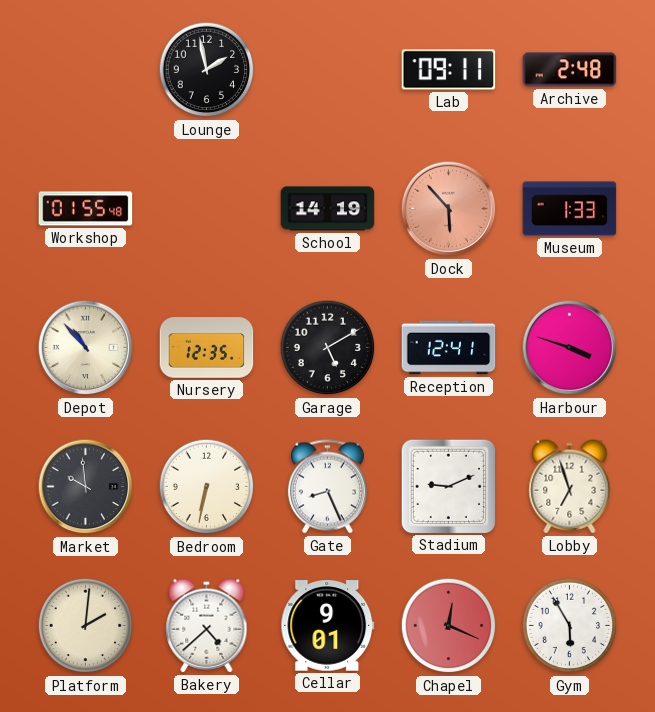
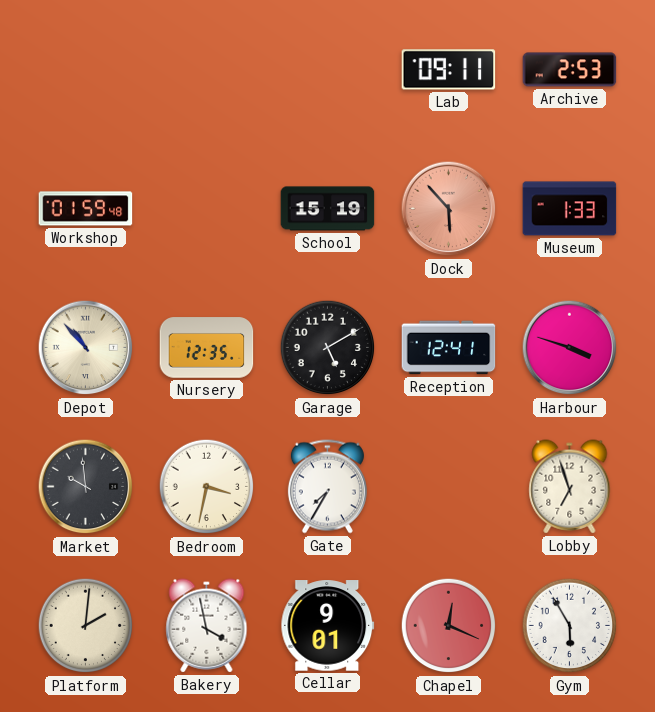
Lounge: 1:58 -> none (207, 70)
Archive: 2:48 -> 2:53 (570, 70)
Workshop: 01:55 -> 01:59 (86, 209)
School: 14:19 -> 15:19 (328, 209)
Bedroom: 6:32 -> 3:32 (207, 487)
Gate: 8:26 -> 7:35 (327, 487)
Stadium: 9:11 -> none (448, 486)
Bakery: 4:38 -> 3:58 (207, 626)
